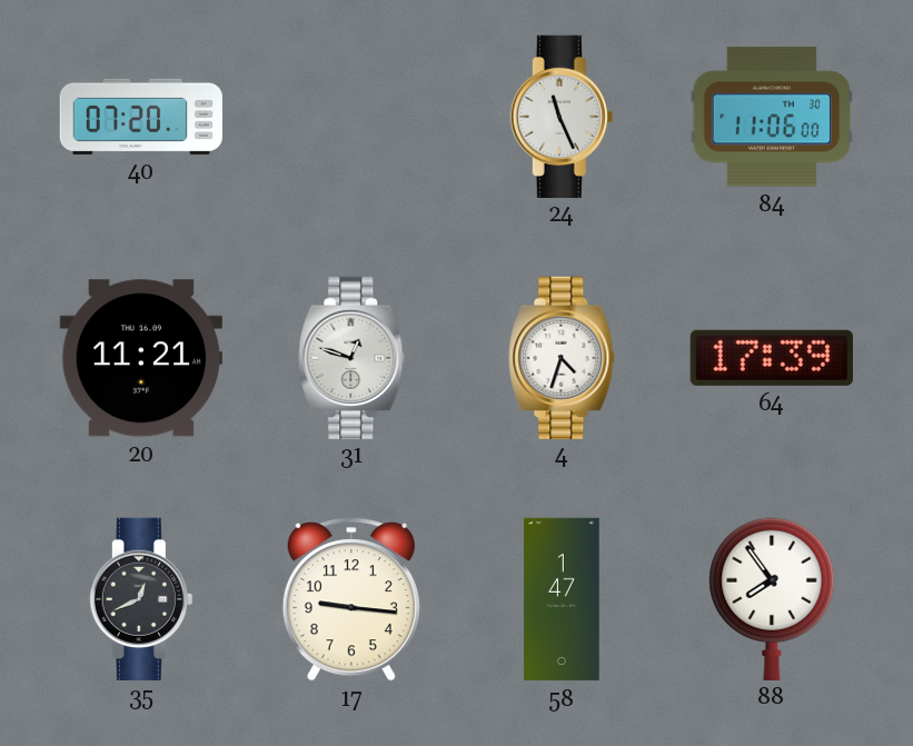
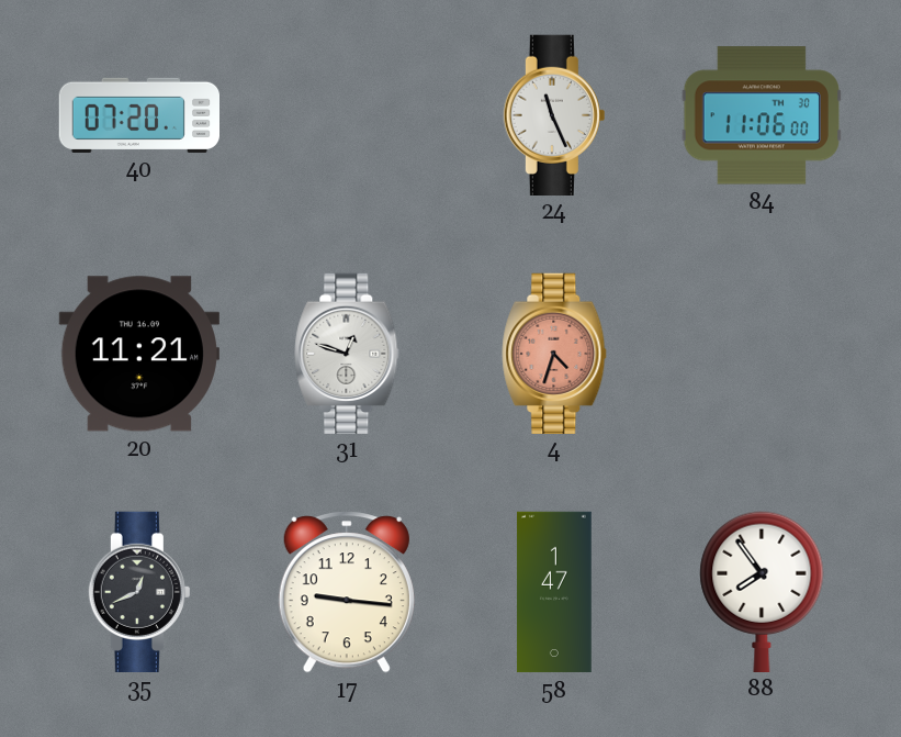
4 dial: white -> salmon (554, 353)
64: 17:39 -> none (772, 358)
